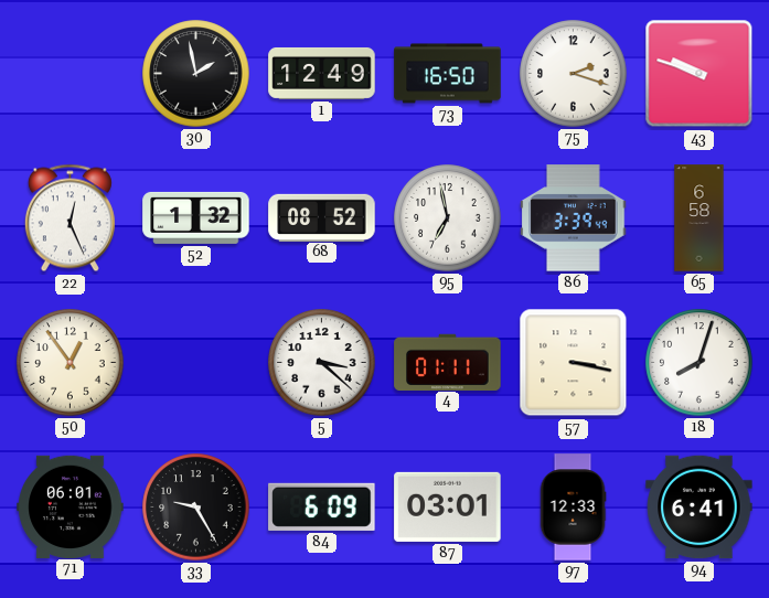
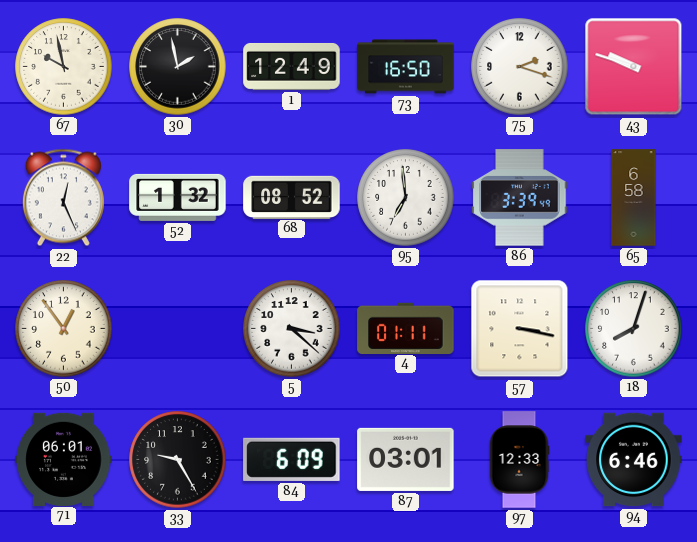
67: none -> 9:58 (64, 67)
95: 6:58 -> 6:59 (406, 198)
94: 6:41 -> 6:46 (634, 460)
